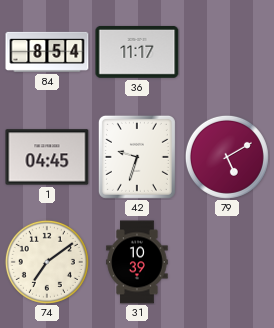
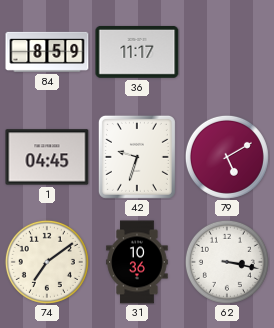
84: 8:54 -> 8:59 (47, 52)
31: 10:39 -> 10:36 (137, 262)
62: none -> 3:17 (227, 262)
